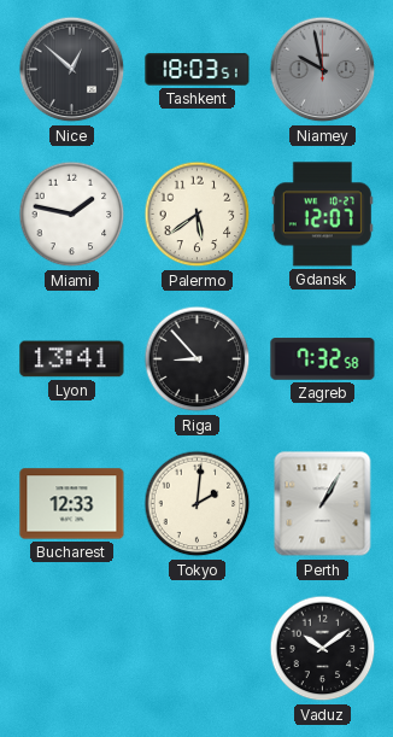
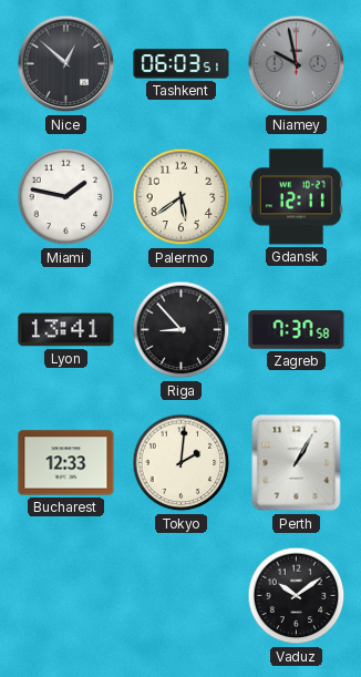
Tashkent: 18:03 -> 06:03 (182, 64)
Gdansk: 12:07 -> 12:11 (296, 197)
Zagreb: 7:32 -> 7:37 (297, 330)
